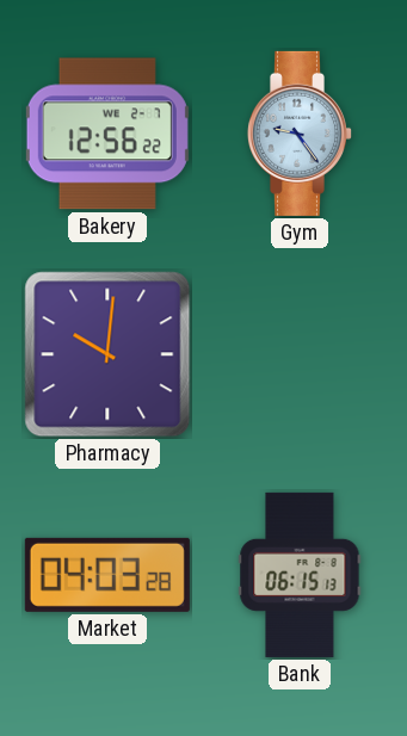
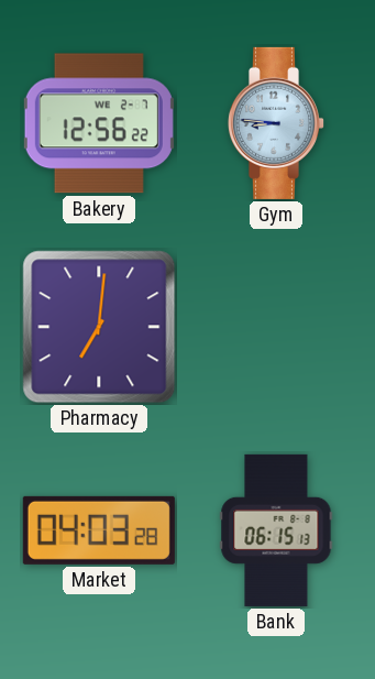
Gym: 9:24 -> 8:46 (275, 123)
Pharmacy: 10:01 -> 7:01 (99, 327)
